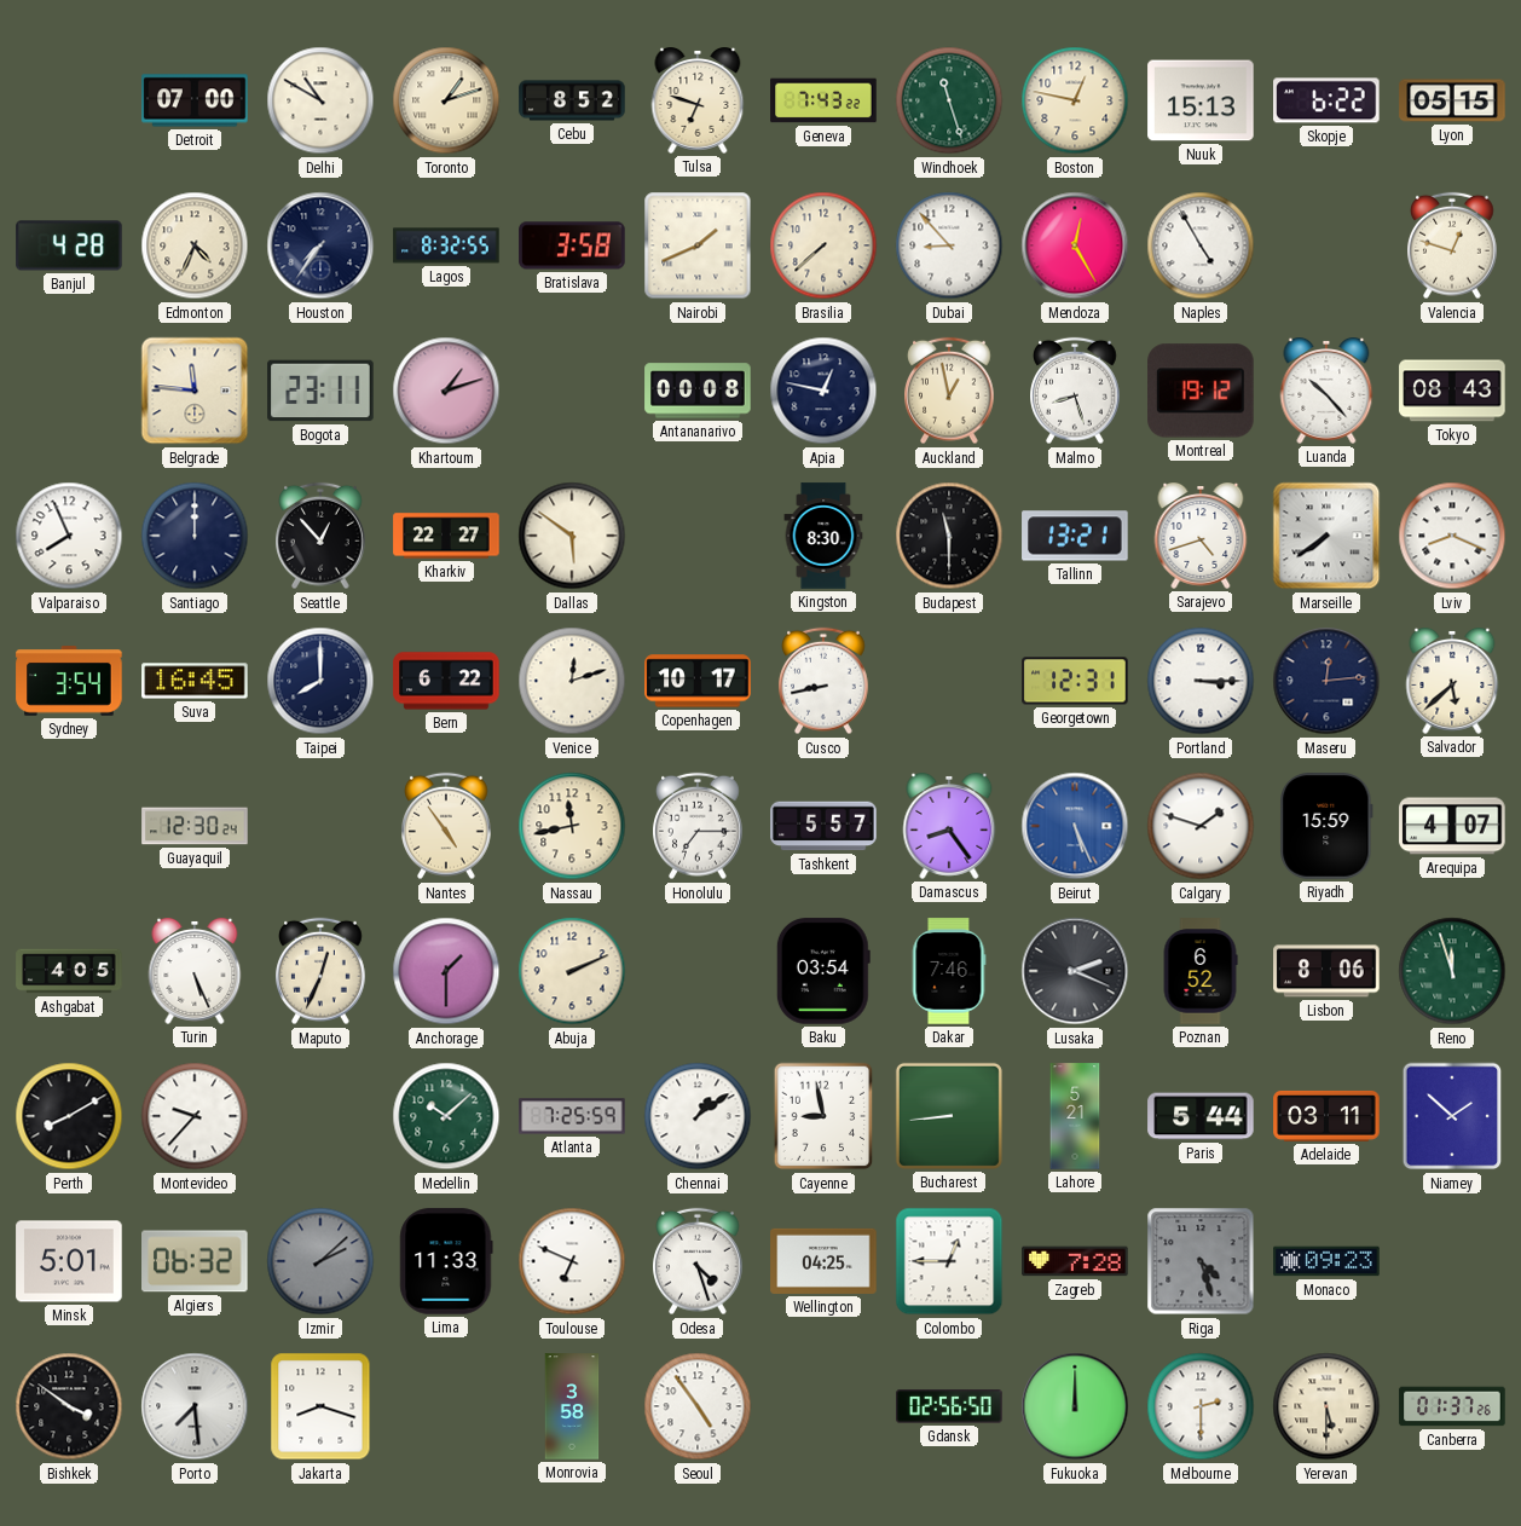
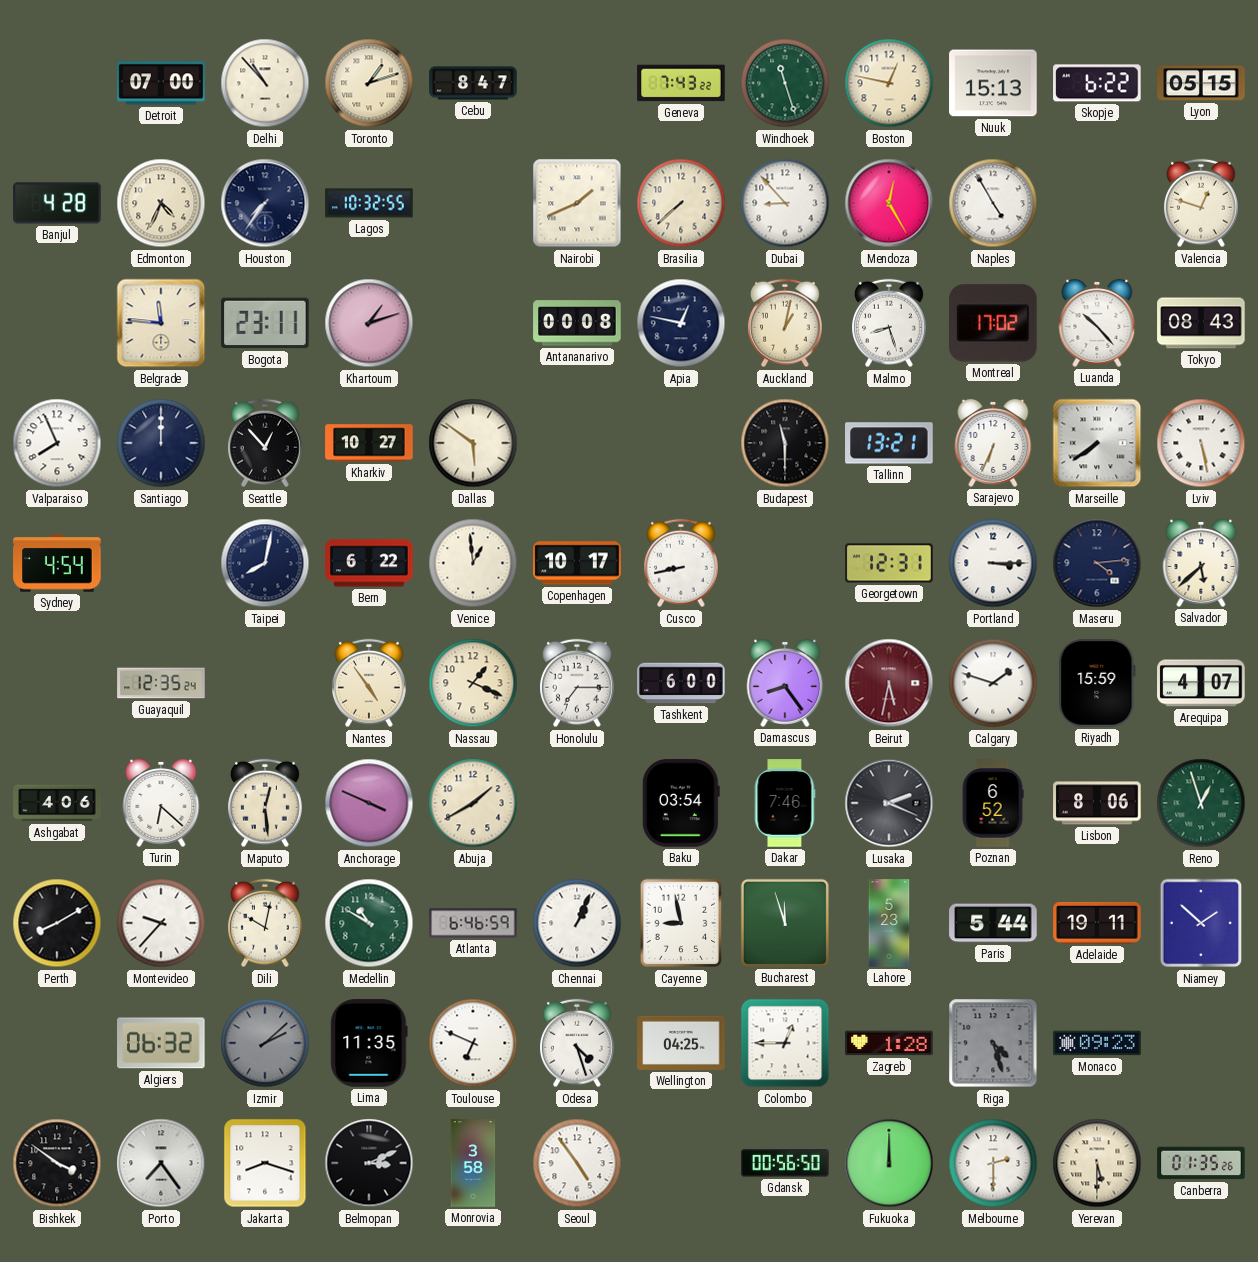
Delhi: 10:50 -> 10:53 (265, 83)
Cebu: 8:52 -> 8:47 (473, 83)
Tulsa: 6:48 -> none (698, 102)
Lagos: 8:32 -> 10:32 (369, 203)
Bratislava: 3:58 -> none (572, 245)
Auckland: 12:58 -> 1:02 (786, 323)
Montreal: 19:12 -> 17:02 (993, 323)
Kharkiv: 22:27 -> 10:27 (369, 443)
Kingston: 8:30 -> none (823, 536)
Sarajevo: 4:42 -> 6:34 (993, 444)
Lviv: 8:19 -> 5:28 (1201, 443)
Sydney: 3:54 -> 4:54 (57, 563)
Suva: 16:45 -> none (195, 681)
Taipei: 8:00 -> 8:02 (265, 563)
Venice: 12:12 -> 12:59 (473, 563)
Maseru: 12:14 -> 4:14 (1097, 563)
Guayaquil: 12:30 -> 12:35 (161, 683)
Nassau: 11:43 -> 1:19 (473, 683)
Tashkent: 5:57 -> 6:00 (681, 683)
Beirut: 5:26 -> 5:32 (889, 683)
Beirut dial: blue -> burgundy (889, 683)
Ashgabat: 4:05 -> 4:06 (57, 803)
Turin: 5:26 -> 6:22 (161, 804)
Maputo: 12:34 -> 12:29 (266, 803)
Anchorage: 1:30 -> 3:49 (369, 803)
Abuja: 2:11 -> 1:40 (473, 803)
Reno: 11:57 -> 12:57 (1201, 803)
Dili: none -> 10:02 (266, 923)
Medellin: 10:08 -> 10:50 (369, 923)
Atlanta: 7:25 -> 6:46 (473, 923)
Chennai: 1:09 -> 1:04 (577, 923)
Bucharest: 8:44 -> 11:57 (785, 923)
Lahore: 5:21 -> 5:23 (889, 923)
Adelaide: 03:11 -> 19:11 (1097, 923)
Minsk: 5:01 -> none (69, 1261)
Lima: 11:33 -> 11:35 (369, 1043)
Zagreb: 7:28 -> 1:28 (889, 1043)
Porto: 7:29 -> 7:24 (161, 1163)
Belmopan: none -> 3:11 (369, 1163)
Gdansk: 02:56 -> 00:56 (785, 1163)
Canberra: 01:37 -> 01:35 (1201, 1163)
